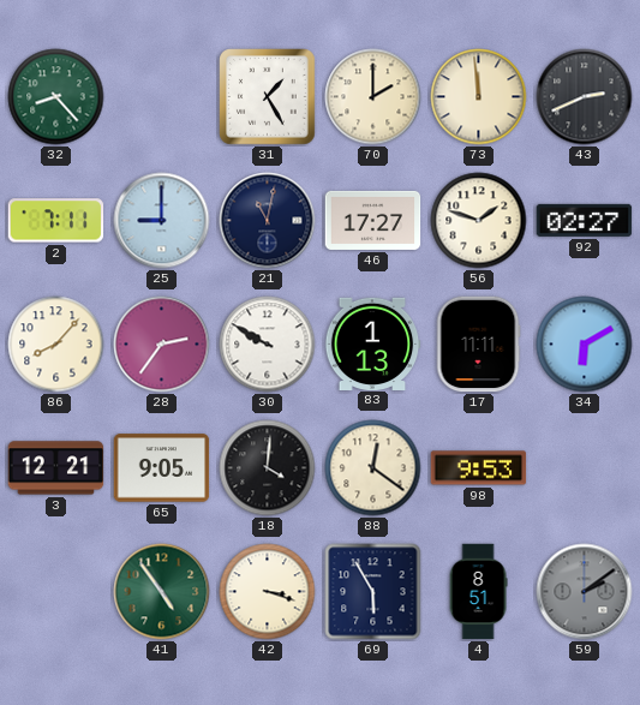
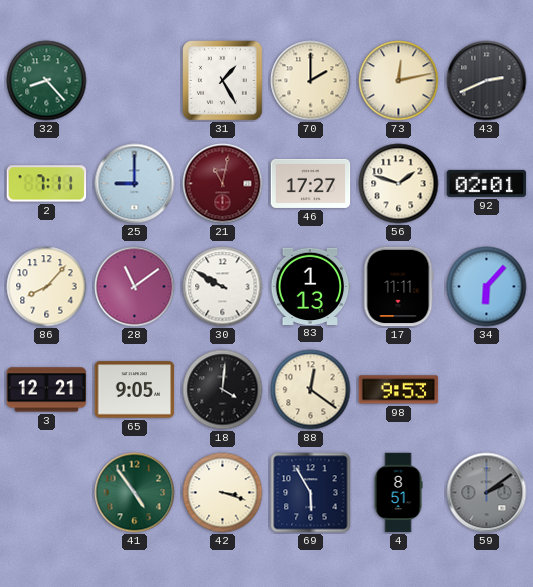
73: 11:59 -> 12:13 (399, 81)
21 dial: navy -> burgundy (223, 184)
92: 02:27 -> 02:01 (487, 183)
28: 2:36 -> 11:09 (135, 287)
34: 6:10 -> 6:07 (487, 287)
